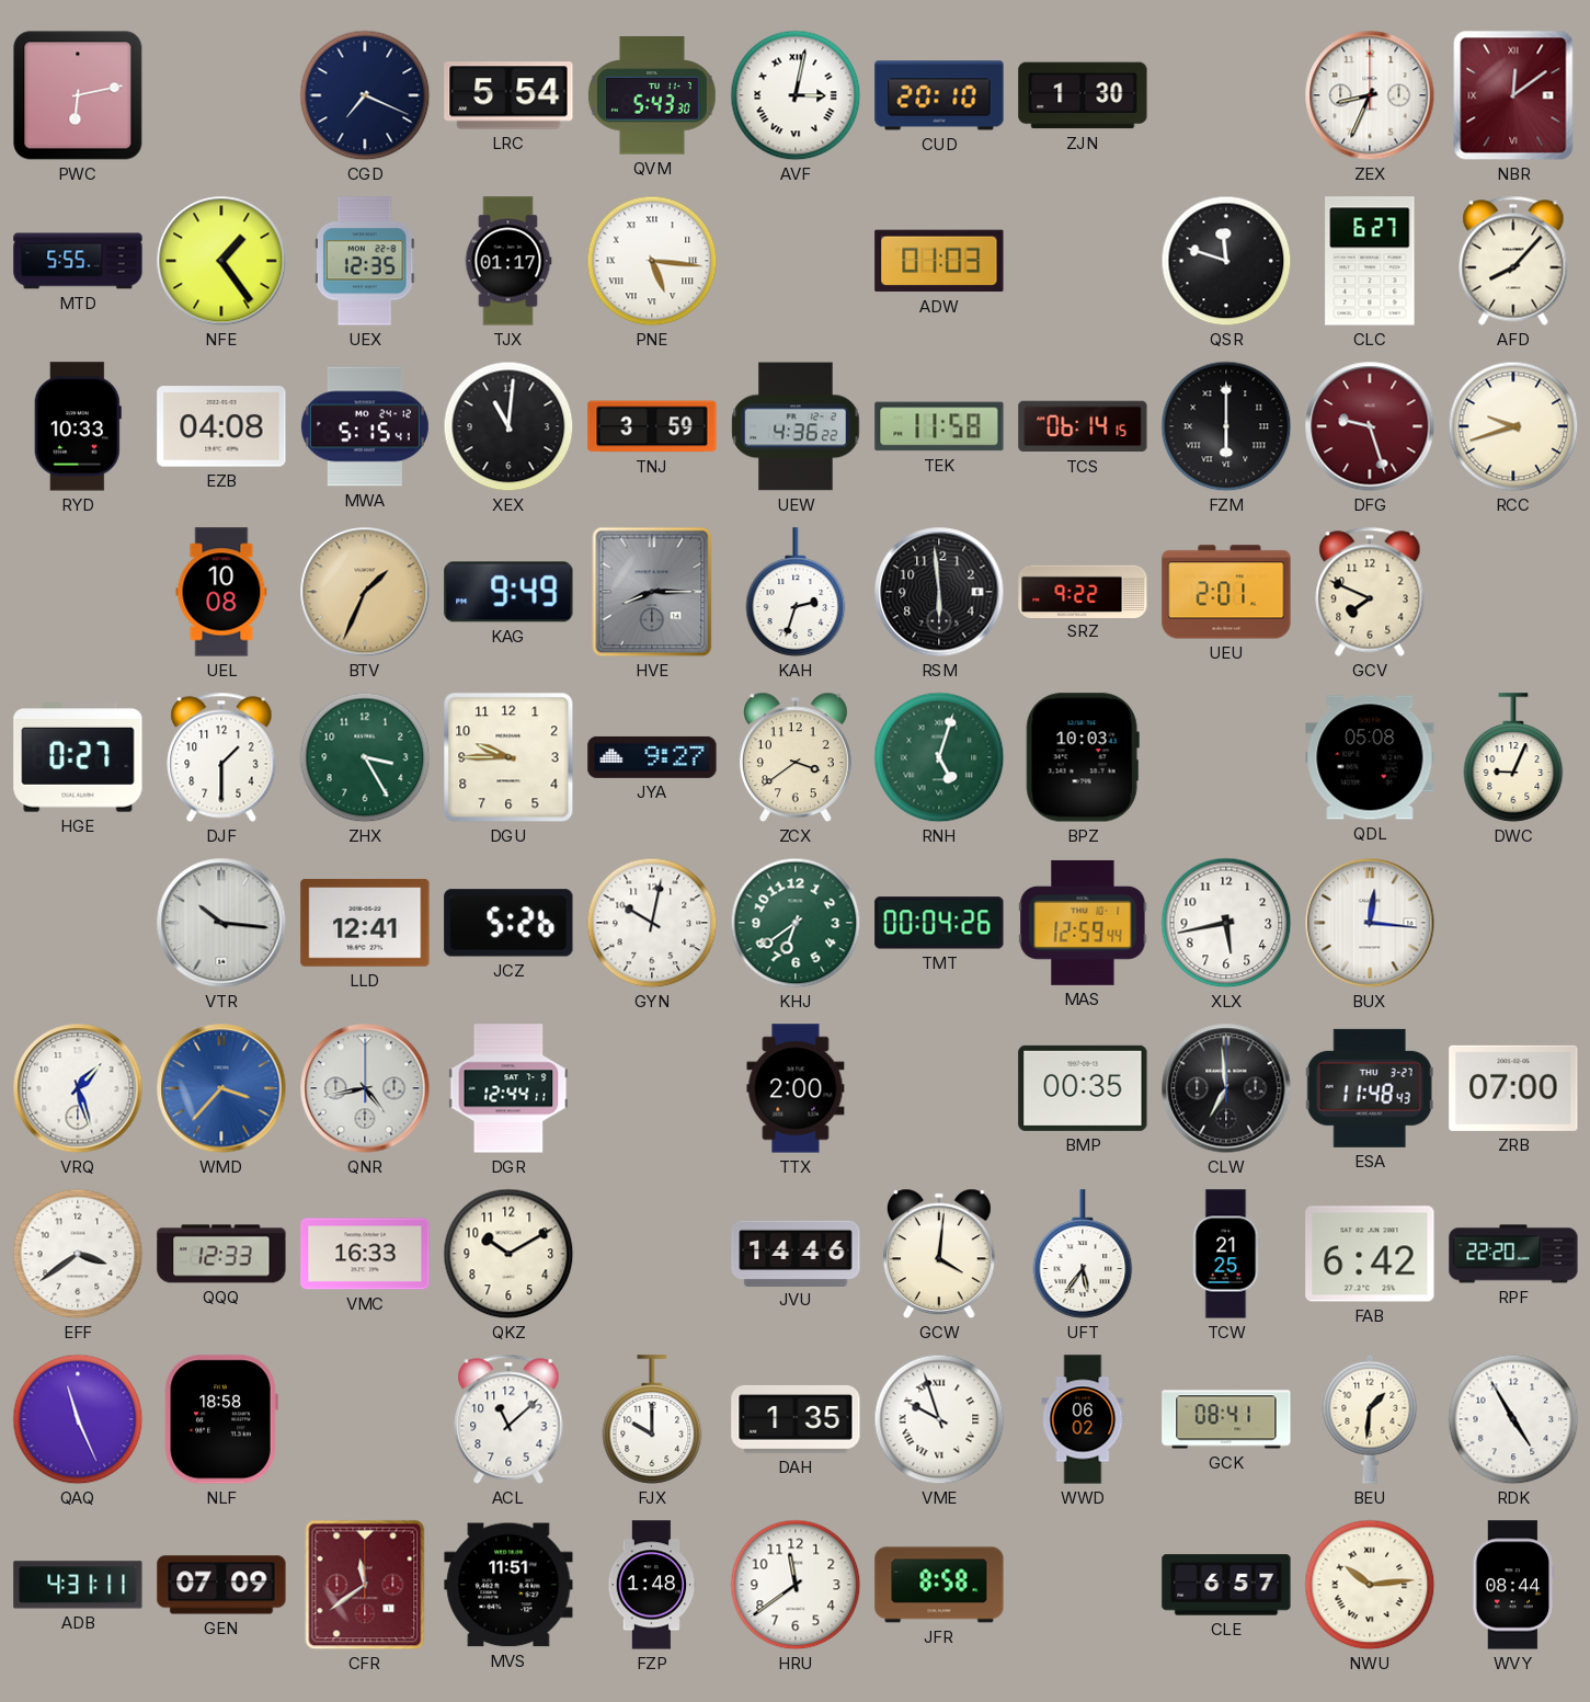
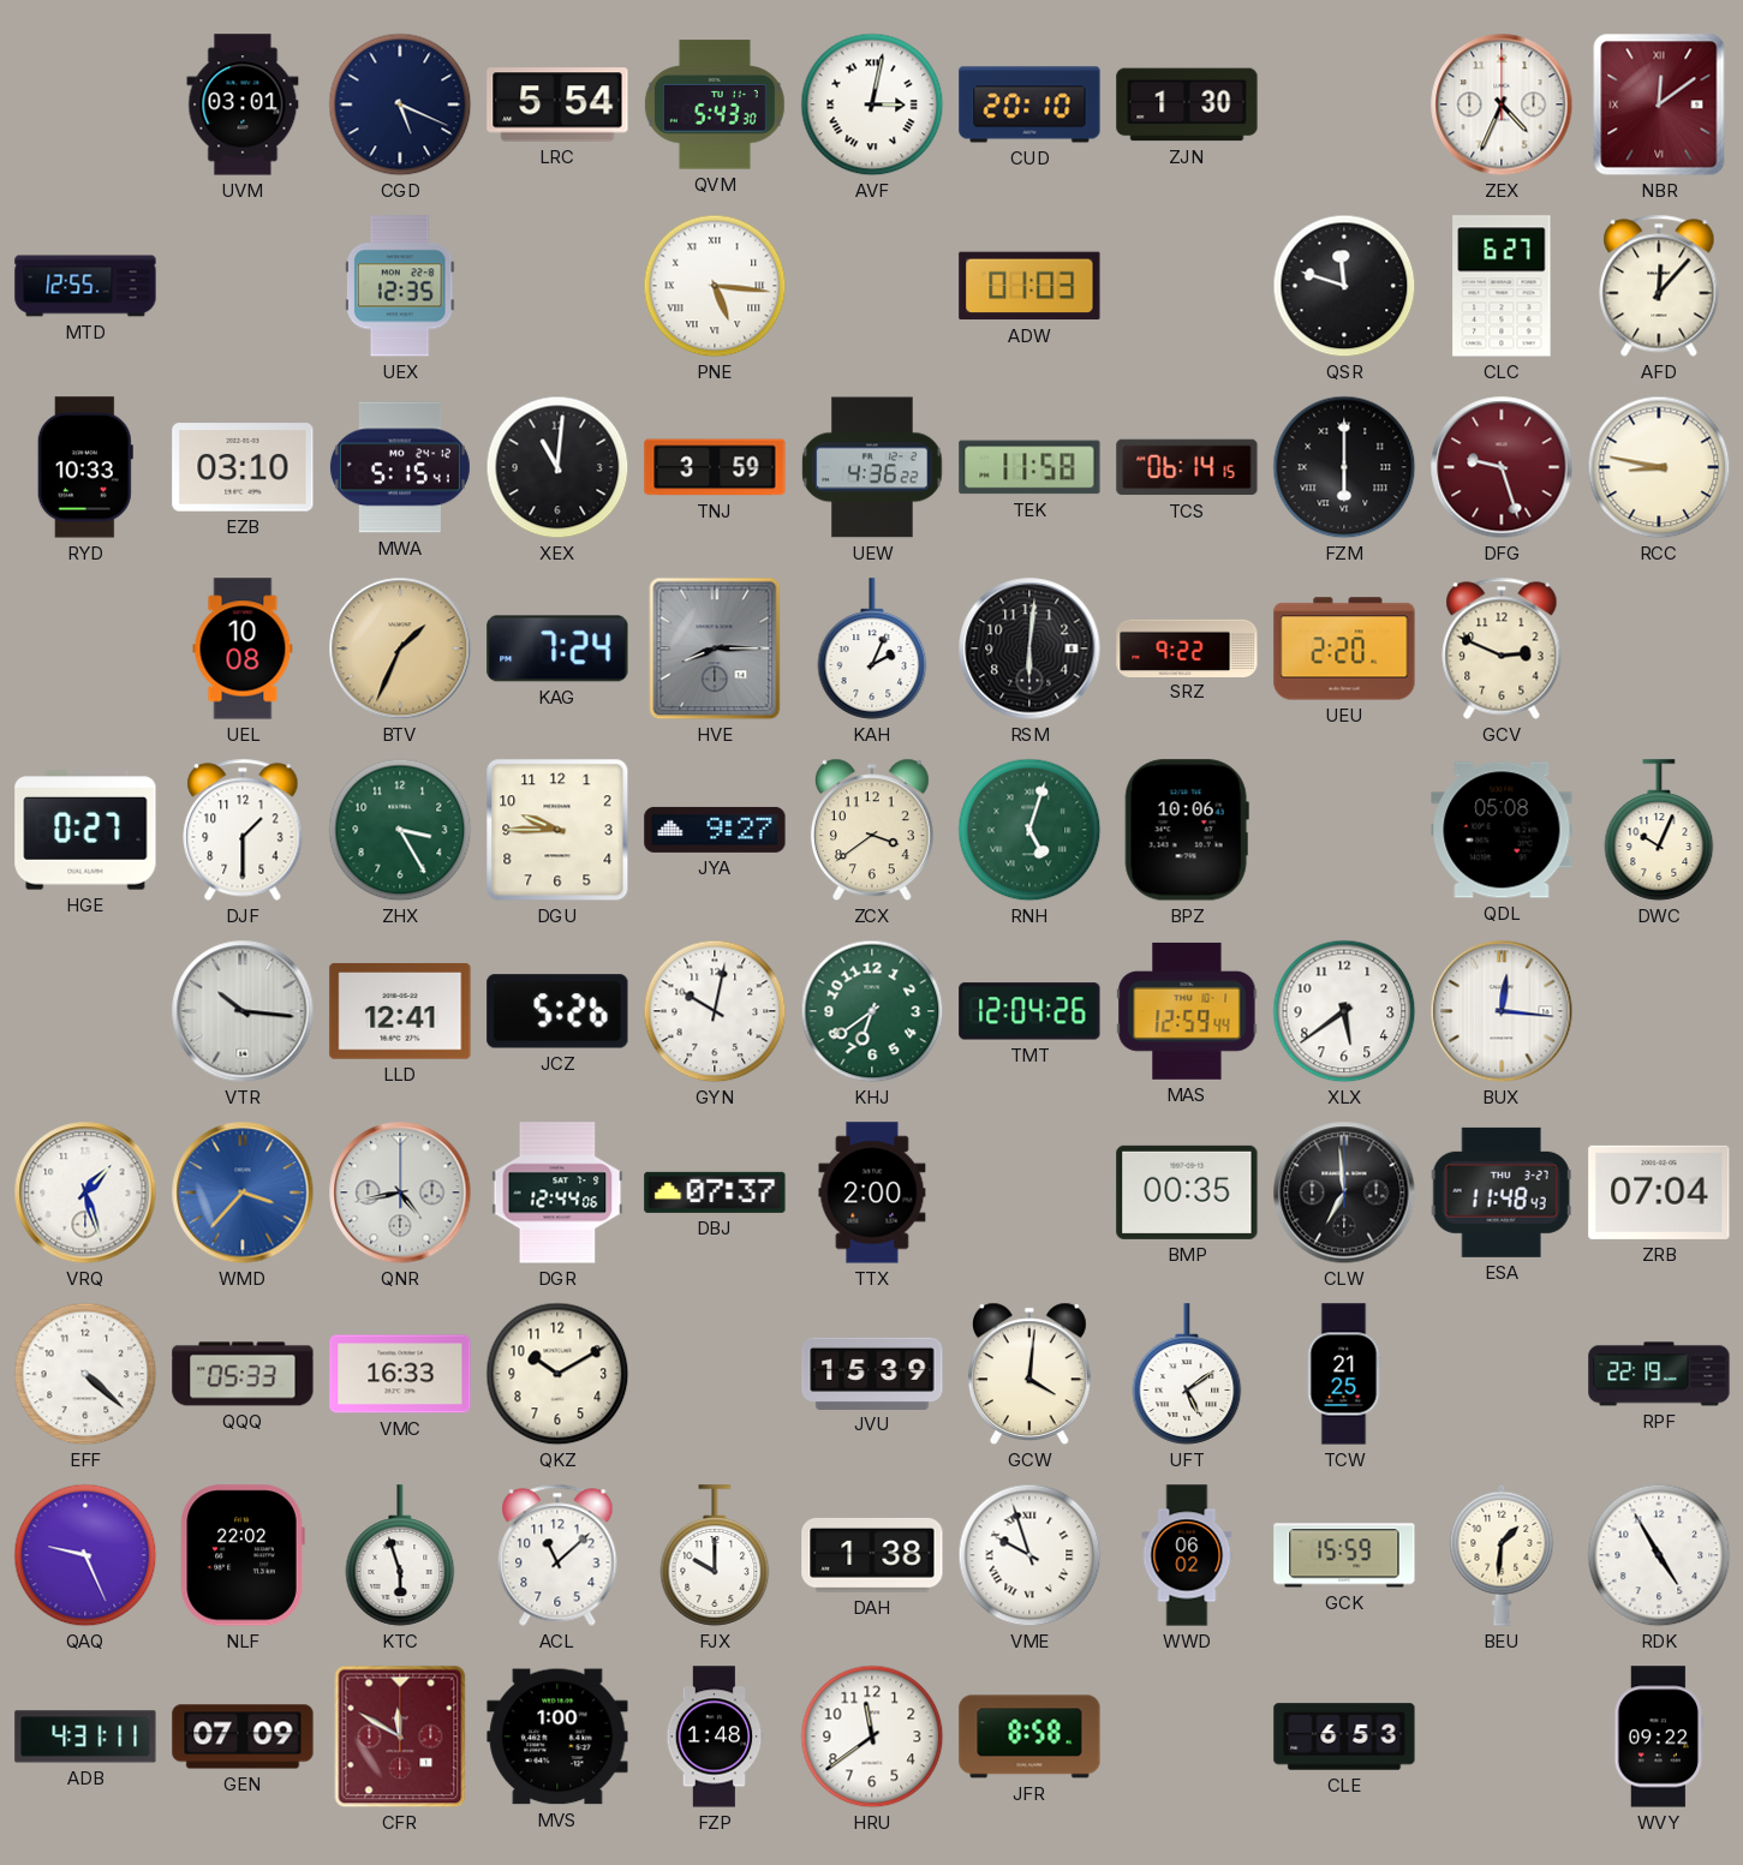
PWC: 6:13 -> none (78, 95)
UVM: none -> 03:01 (243, 104)
CGD: 7:19 -> 5:19 (400, 104)
ZEX: 8:34 -> 4:34 (1502, 104)
MTD: 5:55 -> 12:55 (85, 286)
NFE: 1:24 -> none (221, 261)
TJX: 01:17 -> none (508, 261)
AFD: 8:07 -> 12:07 (1659, 286)
EZB: 04:08 -> 03:10 (243, 467)
RCC: 9:42 -> 8:47 (1659, 467)
KAG: 9:49 -> 7:24 (557, 648)
KAH: 2:33 -> 2:04 (872, 648)
RSM: 5:59 -> 6:01 (1029, 648)
UEU: 2:01 -> 2:20 (1344, 648)
GCV: 7:49 -> 2:49 (1502, 648)
BPZ: 10:03 -> 10:06 (1187, 830)
DWC: 9:04 -> 10:04 (1659, 830)
TMT: 00:04 -> 12:04 (1029, 1011)
XLX: 5:43 -> 5:39 (1344, 1011)
DGR: 12:44:11 -> 12:44:06 (557, 1192)
DBJ: none -> 07:37 (715, 1192)
ZRB: 07:00 -> 07:04 (1659, 1192)
EFF: 3:39 -> 4:22 (85, 1374)
QQQ: 12:33 -> 05:33 (243, 1374)
JVU: 14:46 -> 15:39 (872, 1373)
UFT: 5:36 -> 5:09 (1187, 1374)
FAB: 6:42 -> none (1370, 1254)
RPF: 22:20 -> 22:19 (1659, 1374)
QAQ: 11:26 -> 9:26 (85, 1555)
NLF: 18:58 -> 22:02 (243, 1555)
KTC: none -> 5:57 (400, 1555)
DAH: 1:35 -> 1:38 (872, 1555)
GCK: 08:41 -> 15:59 (1344, 1555)
CFR: 11:39 -> 11:50 (400, 1737)
MVS: 11:51 -> 1:00 (557, 1737)
CLE: 6:57 -> 6:53 (1344, 1737)
NWU: 10:14 -> none (1370, 1585)
WVY: 08:44 -> 09:22 (1659, 1737)
